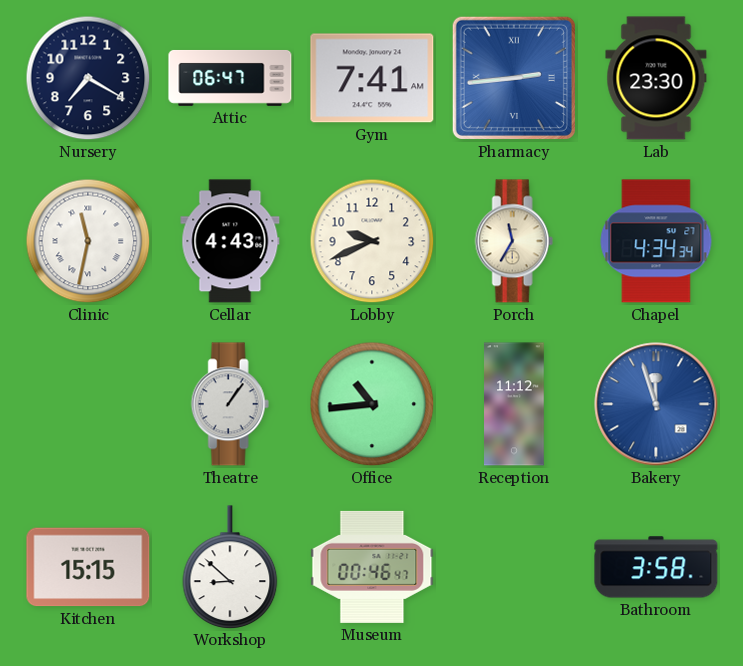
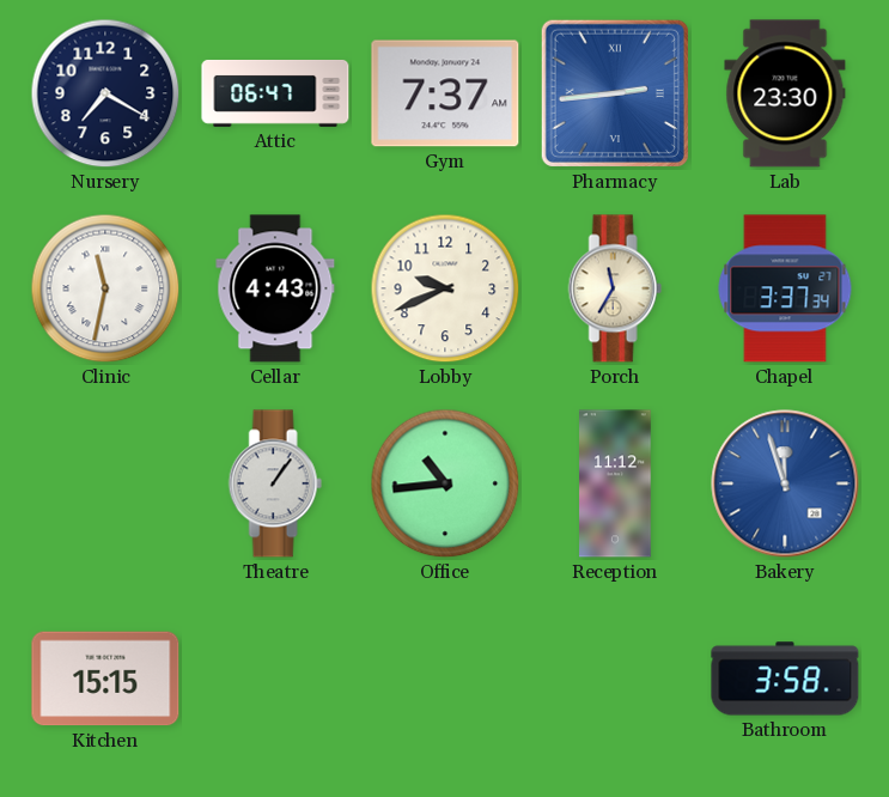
Gym: 7:41 -> 7:37 (445, 93)
Chapel: 4:34 -> 3:37 (785, 288)
Workshop: 8:52 -> none (230, 567)
Museum: 00:46 -> none (372, 567)
